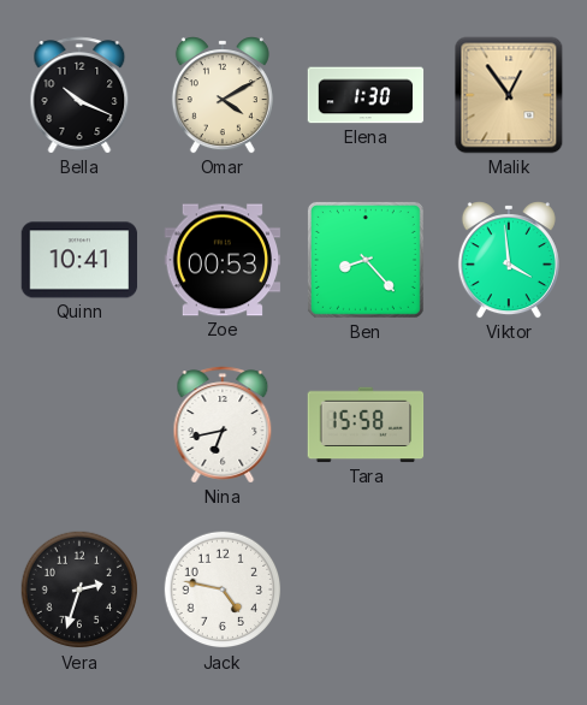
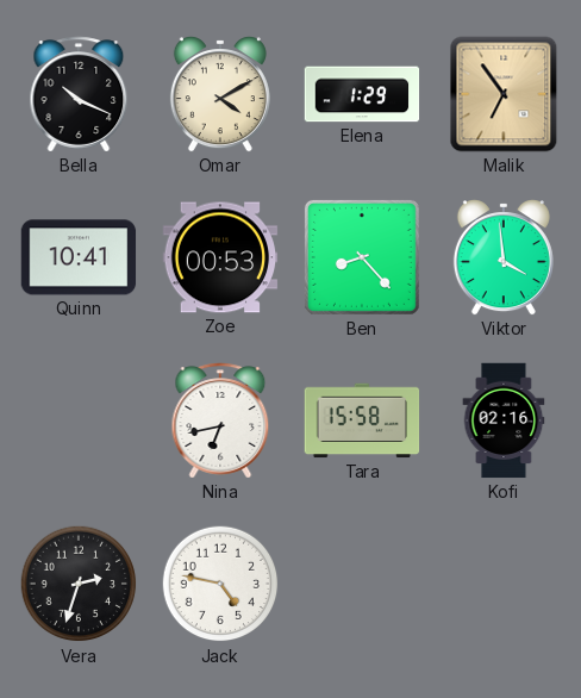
Elena: 1:30 -> 1:29 (362, 94)
Malik: 12:54 -> 6:54 (504, 94)
Kofi: none -> 02:16 (504, 420)
